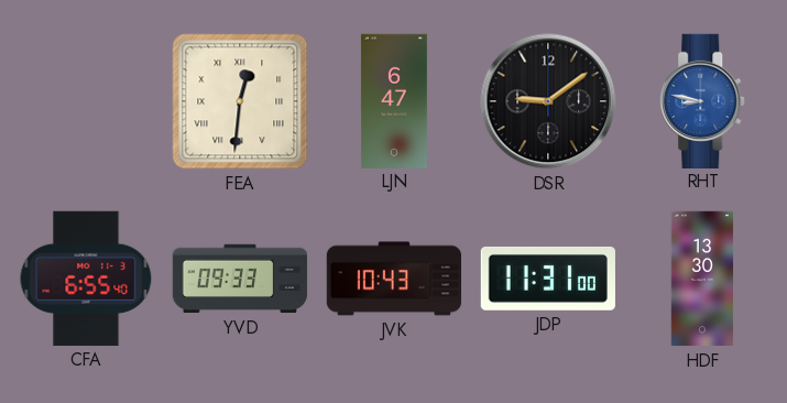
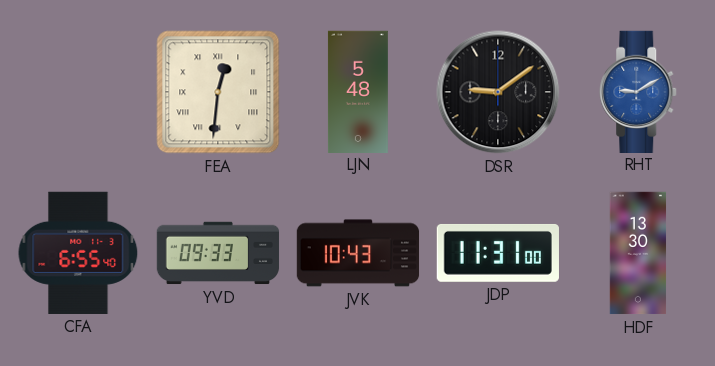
LJN: 6:47 -> 5:48 (358, 91)
RHT: 8:47 -> 9:10 (639, 91)
